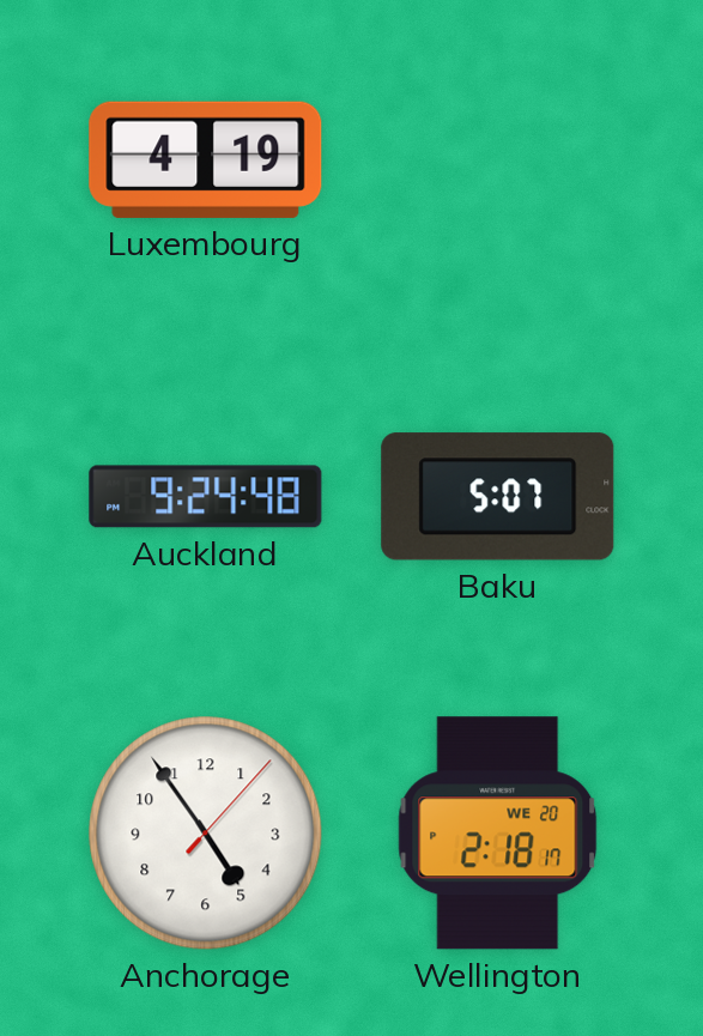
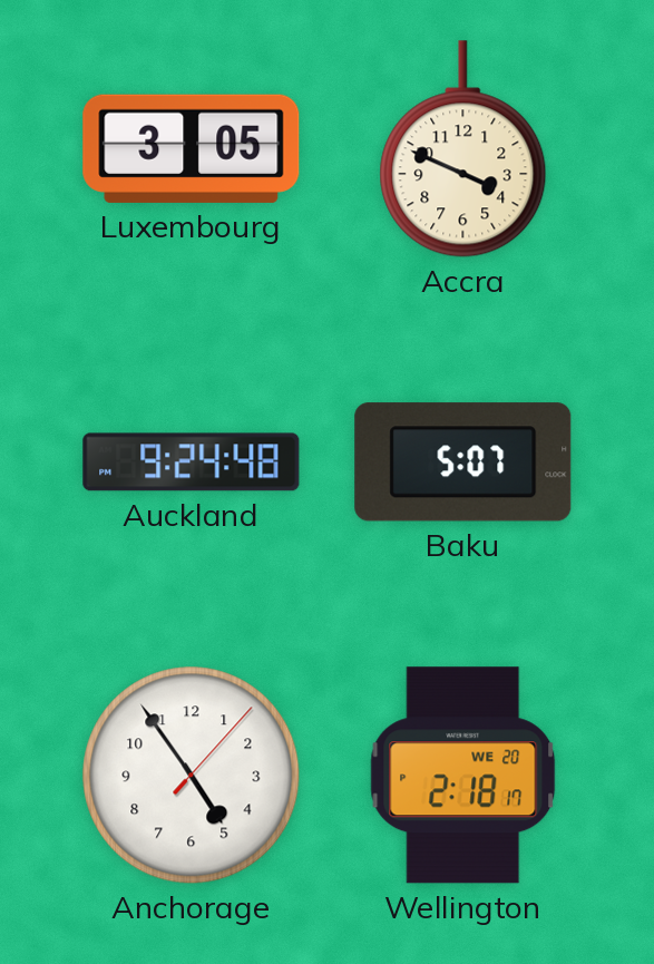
Luxembourg: 4:19 -> 3:05 (192, 148)
Accra: none -> 3:49 (463, 149)
